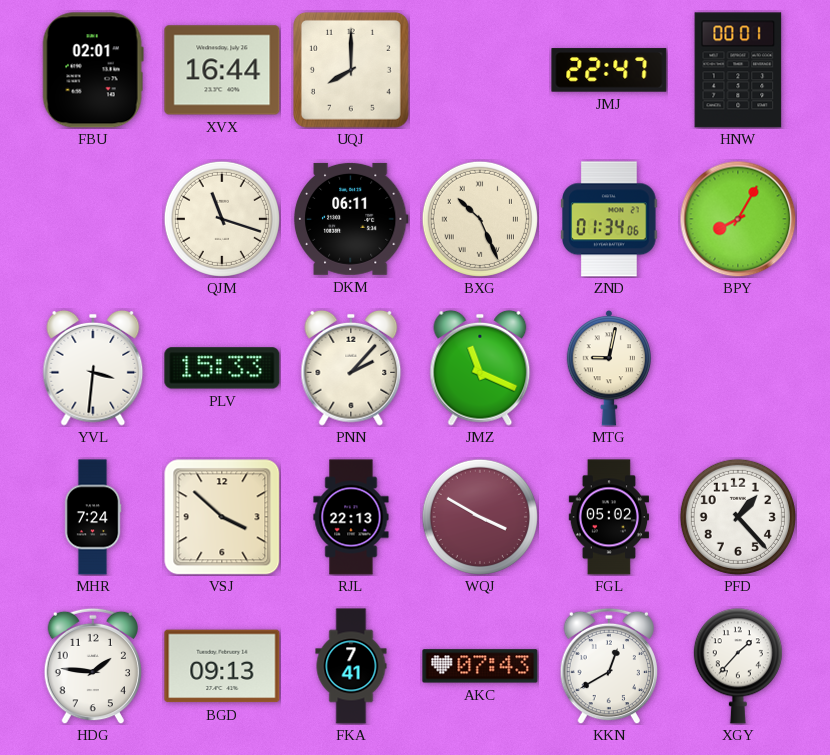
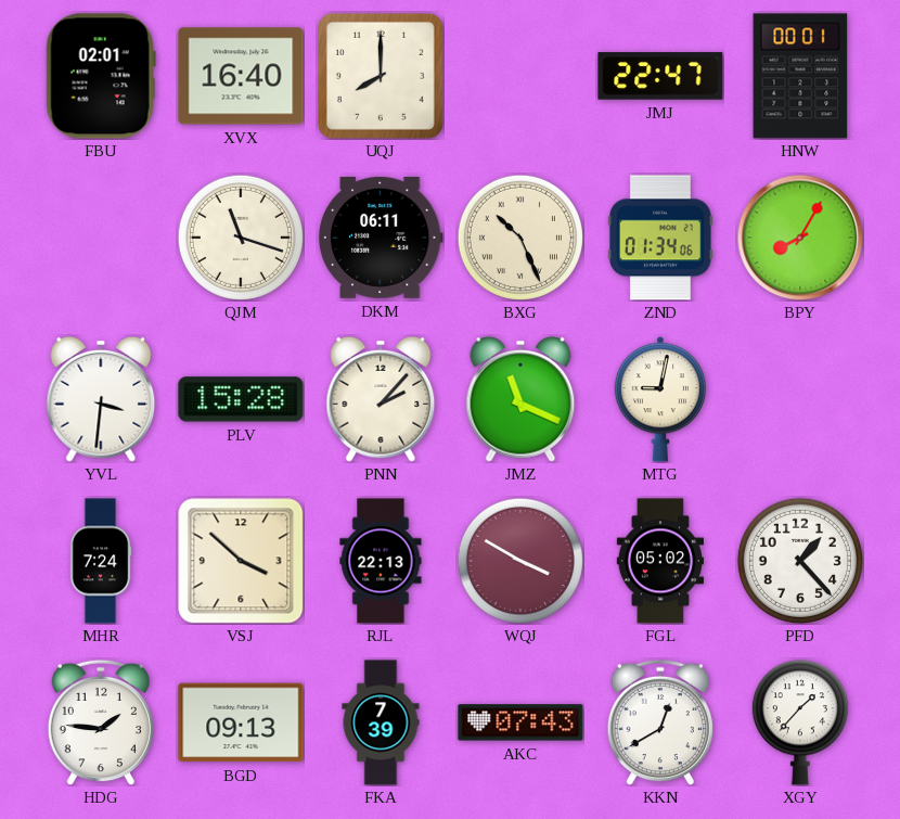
XVX: 16:44 -> 16:40 (241, 76)
PLV: 15:33 -> 15:28 (241, 399)
FKA: 7:41 -> 7:39 (381, 722)
